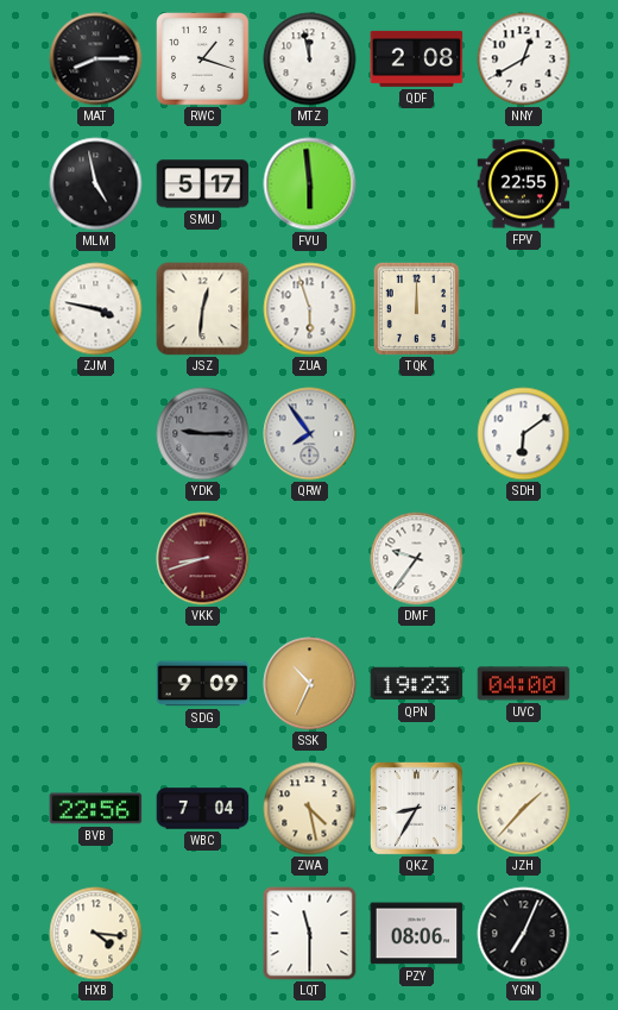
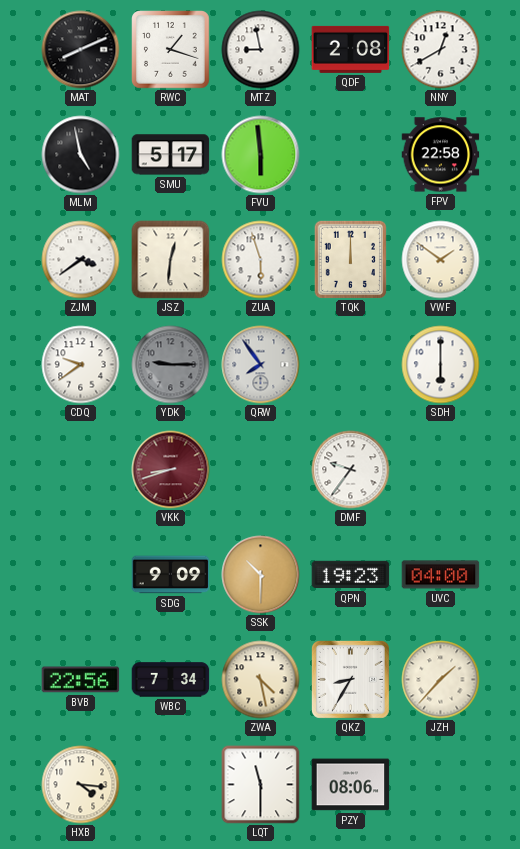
MAT: 8:15 -> 8:11 (81, 50)
MTZ: 11:58 -> 8:58 (261, 50)
FPV: 22:55 -> 22:58 (441, 155)
ZJM: 3:47 -> 3:39 (81, 260)
VWF: none -> 1:51 (441, 260)
CDQ: none -> 9:39 (81, 365)
SDH: 6:09 -> 6:00 (441, 365)
SSK: 10:34 -> 10:30 (261, 575)
WBC: 7:04 -> 7:34 (171, 680)
YGN: 7:04 -> none (524, 934)
